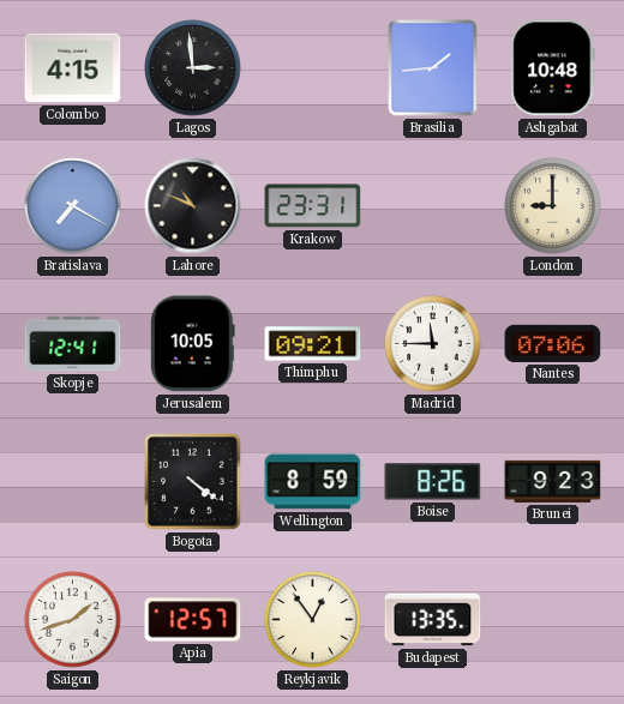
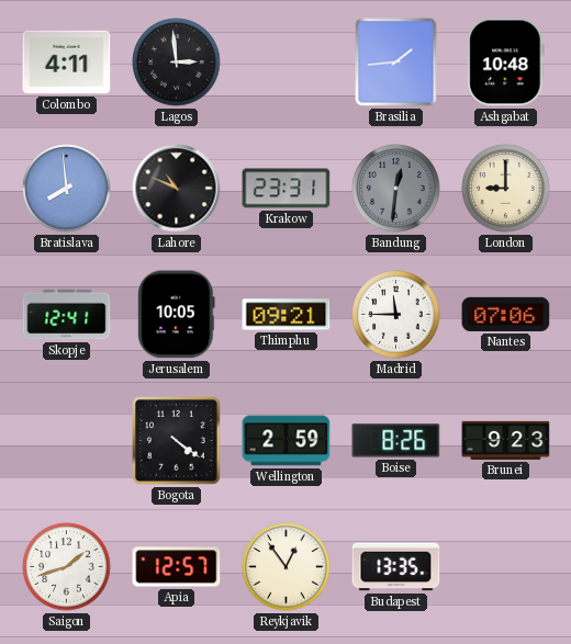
Colombo: 4:15 -> 4:11 (67, 63)
Bratislava: 7:20 -> 7:59 (67, 189)
Bandung: none -> 12:31 (396, 189)
Wellington: 8:59 -> 2:59 (287, 441)
